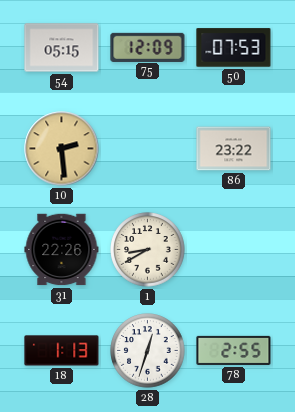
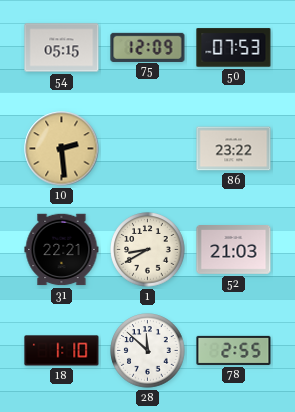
31: 22:26 -> 22:21 (62, 250)
52: none -> 21:03 (234, 250)
18: 1:13 -> 1:10 (62, 351)
28: 12:33 -> 11:52 (148, 351)
